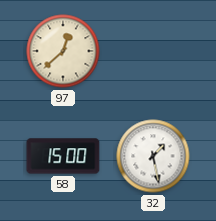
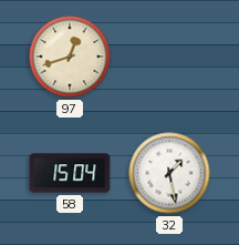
97: 12:38 -> 12:42 (70, 57)
58: 15:00 -> 15:04 (70, 173)
